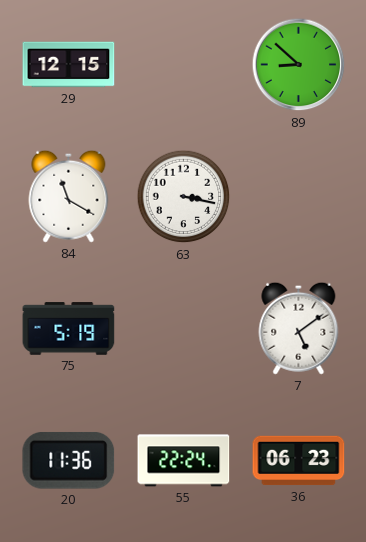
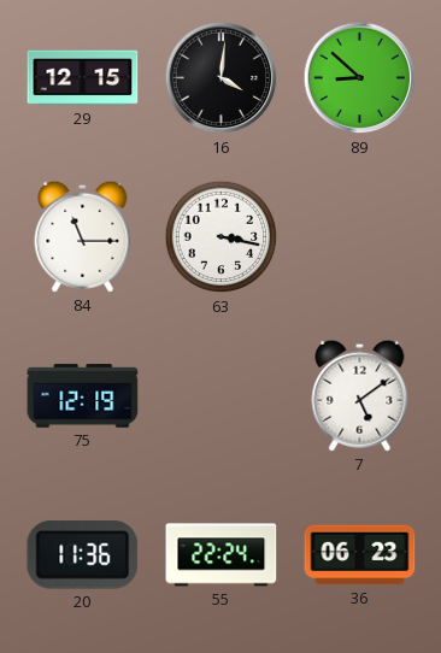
16: none -> 4:01 (222, 78)
84: 11:20 -> 11:15 (83, 236)
75: 5:19 -> 12:19 (83, 396)
